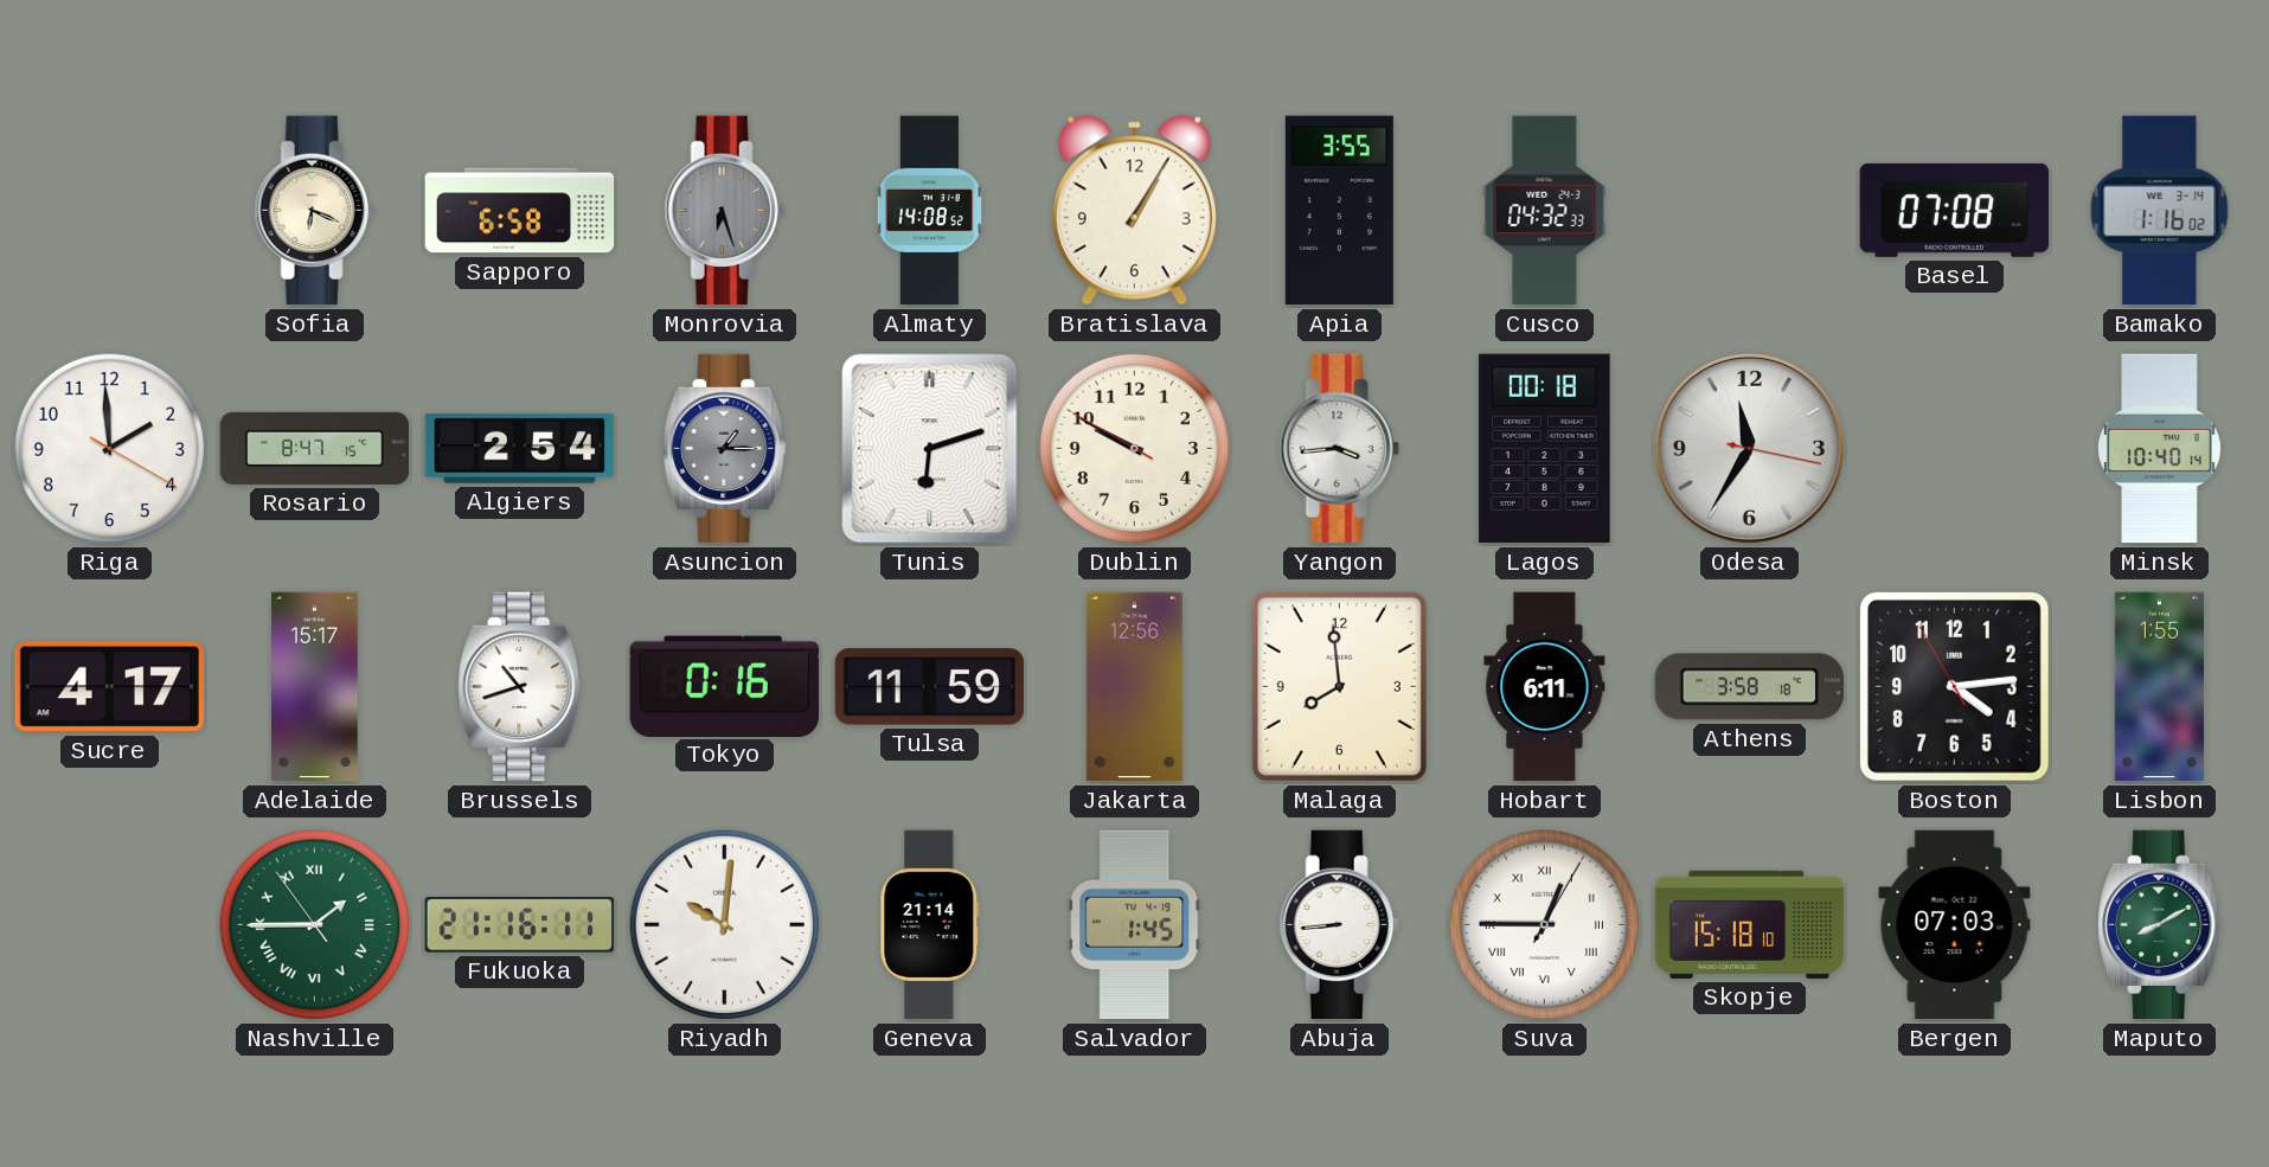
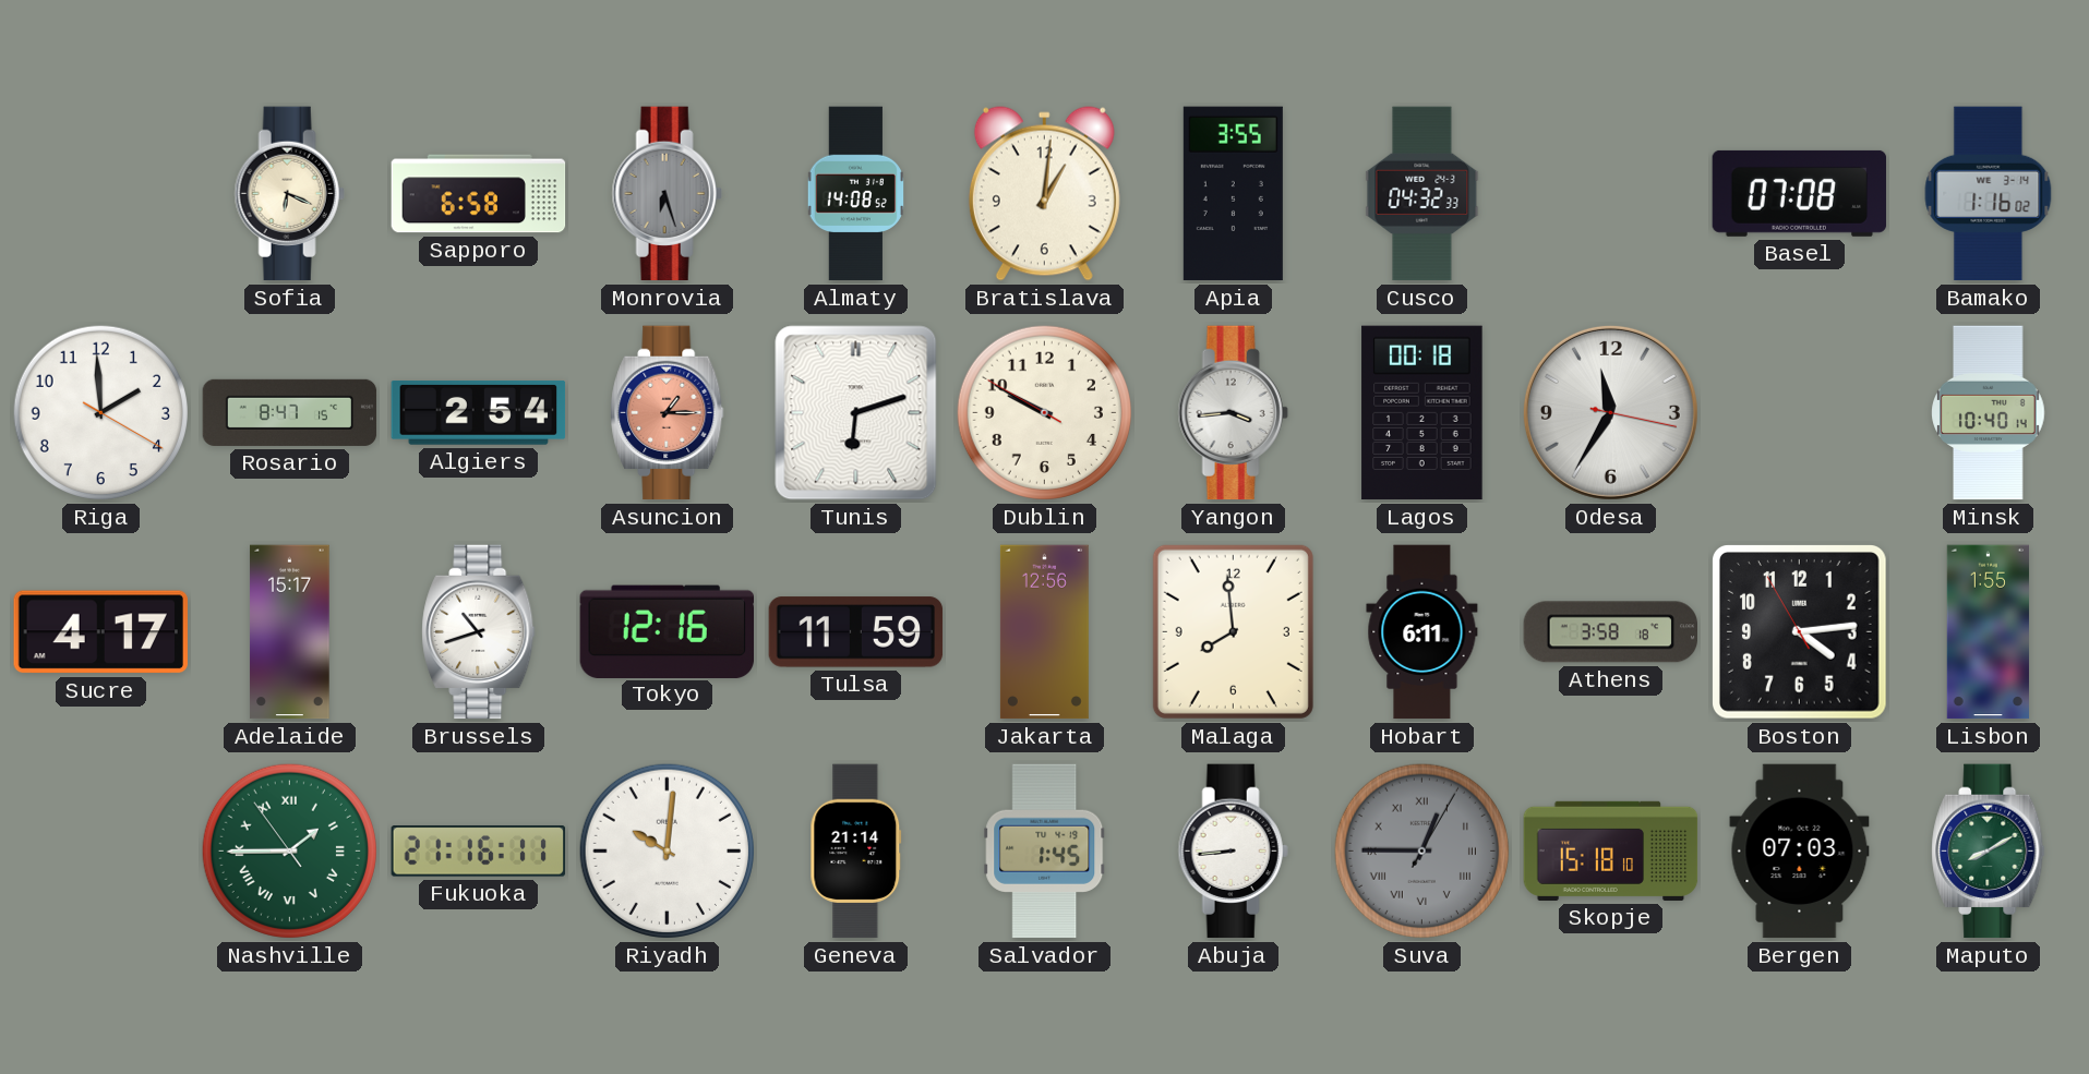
Bratislava: 1:05 -> 1:01 (1044, 194)
Asuncion dial: grey -> salmon (668, 413)
Tokyo: 0:16 -> 12:16 (667, 631)
Suva dial: white -> grey (1421, 850)
